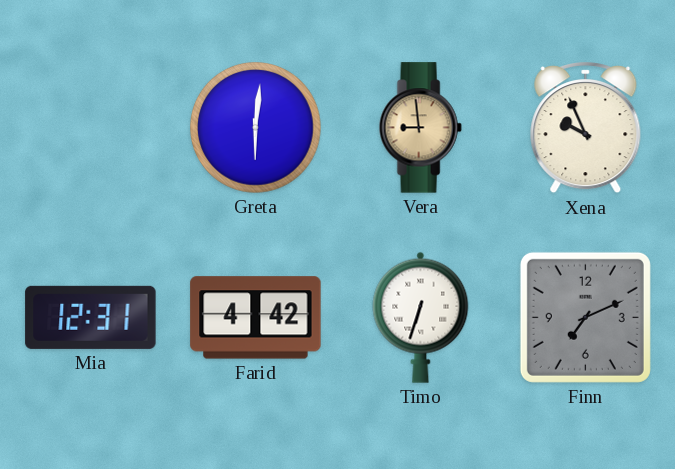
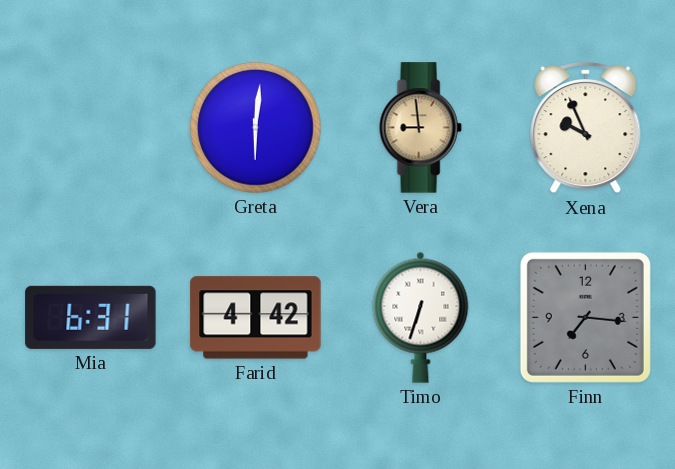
Mia: 12:31 -> 6:31 (91, 317)
Finn: 7:11 -> 7:16 (585, 317)
